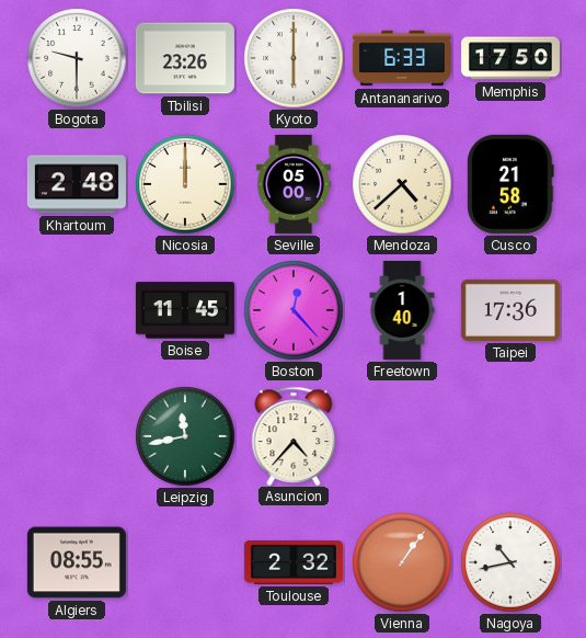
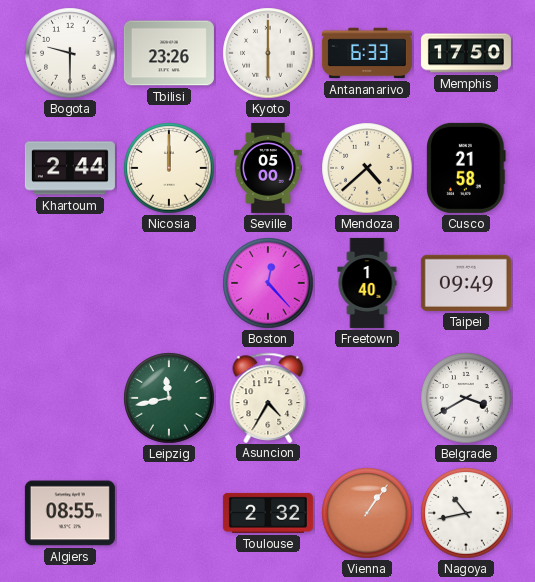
Khartoum: 2:48 -> 2:44 (70, 168)
Boise: 11:45 -> none (185, 310)
Taipei: 17:36 -> 09:49 (466, 283)
Asuncion: 4:37 -> 4:35 (268, 397)
Belgrade: none -> 3:40 (466, 398)
